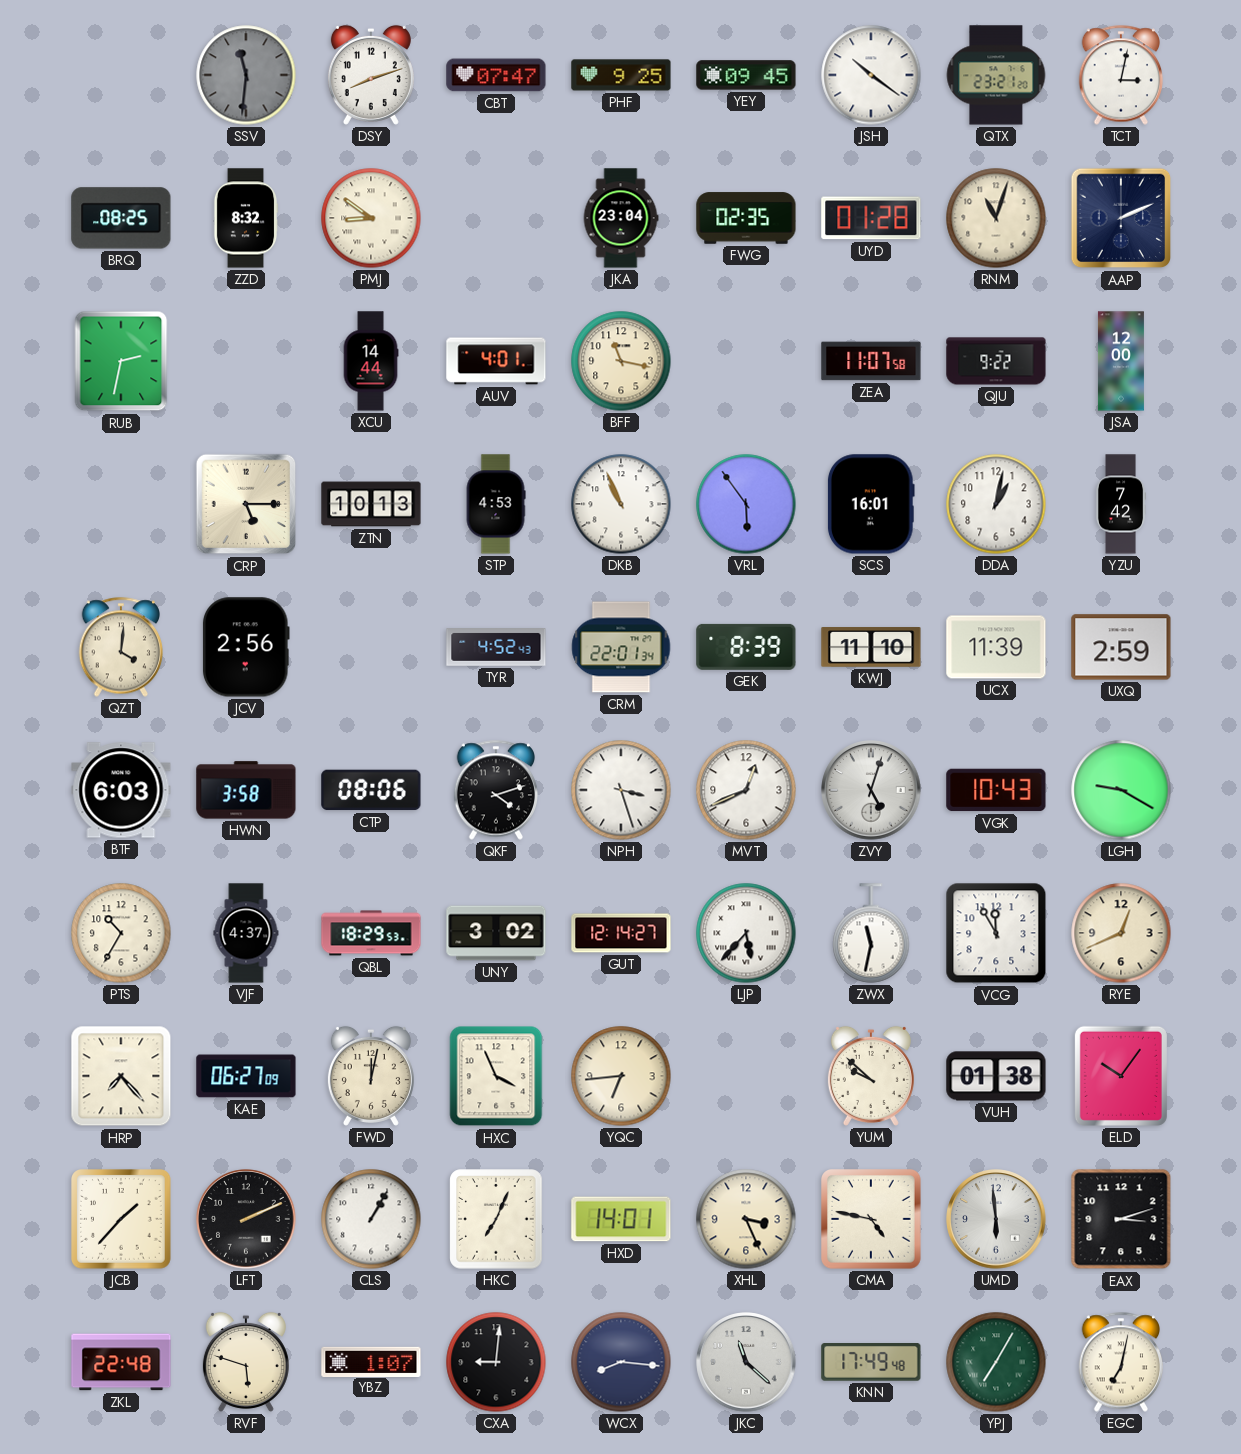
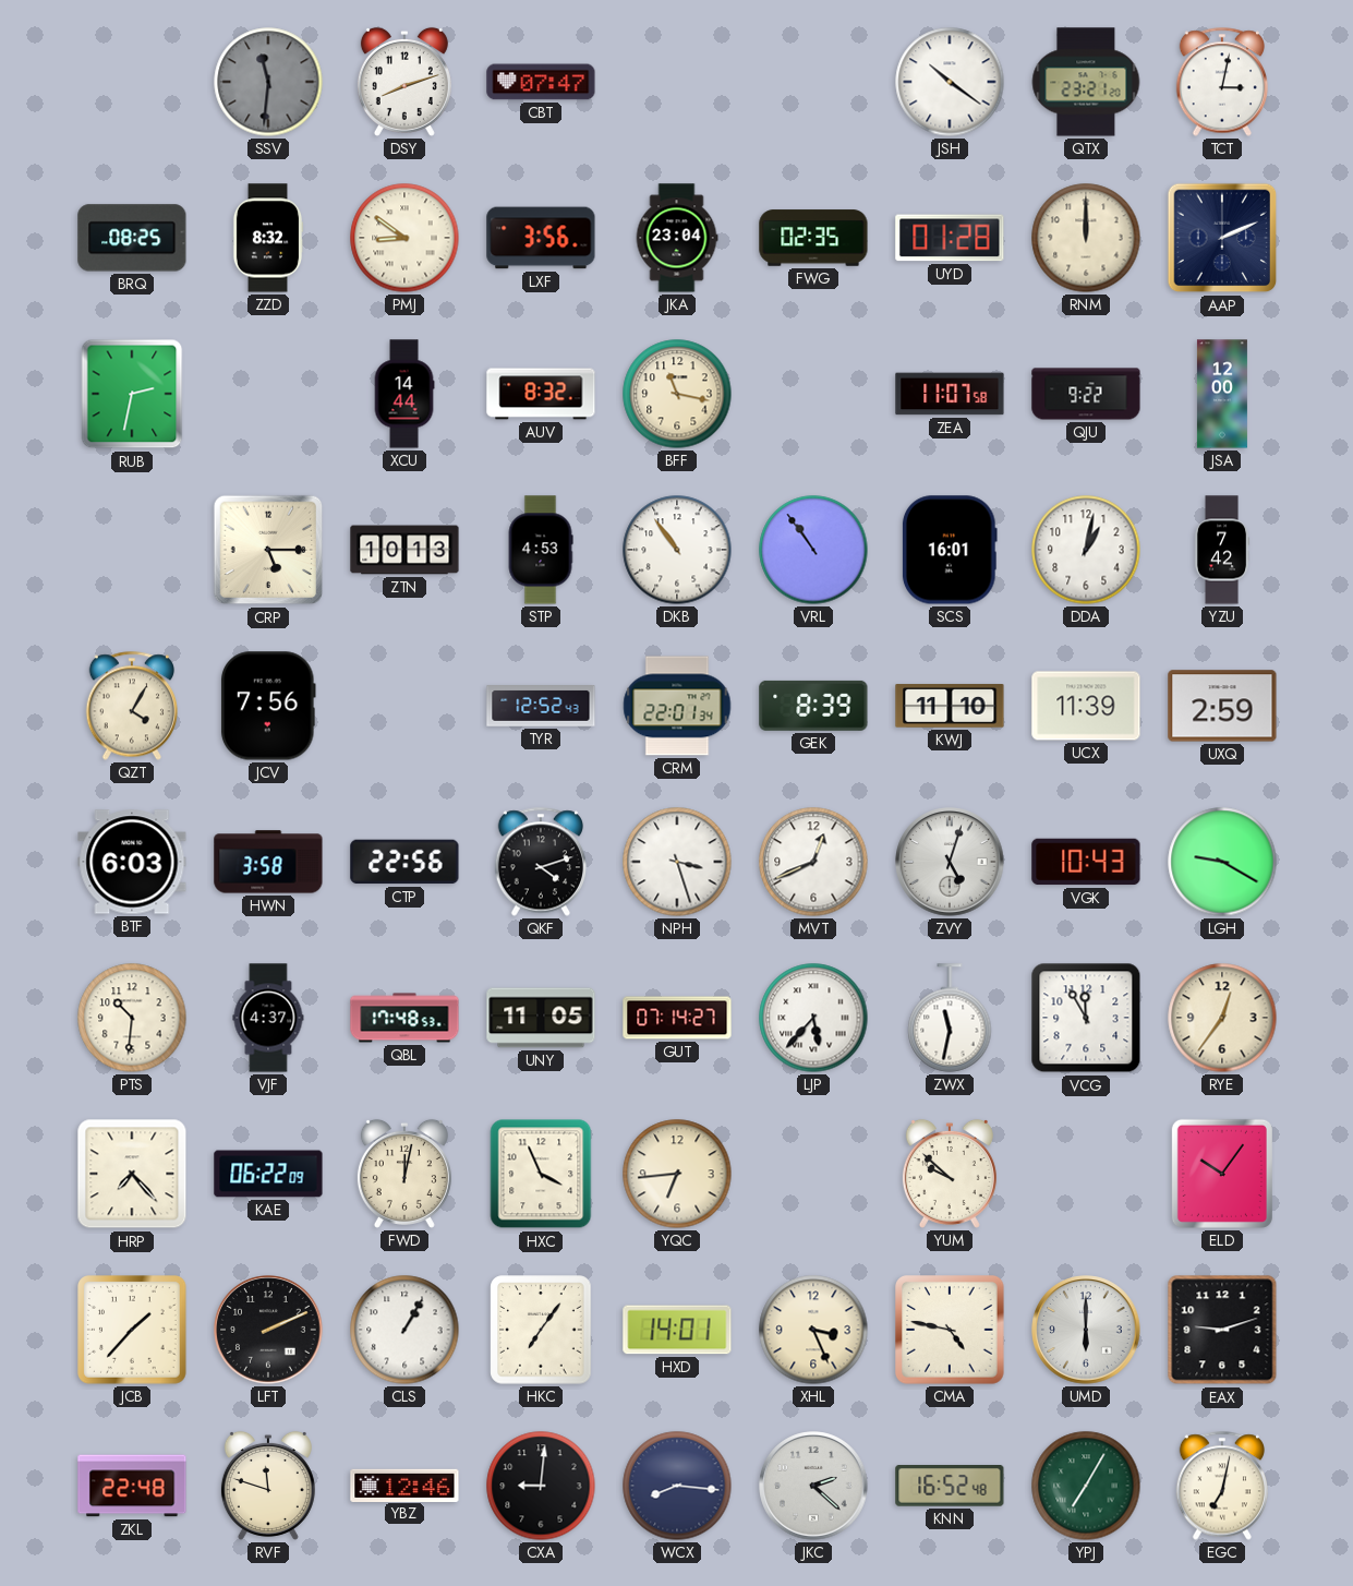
PHF: 9:25 -> none (621, 75)
YEY: 09:45 -> none (746, 75)
LXF: none -> 3:56 (541, 238)
RNM: 11:03 -> 12:00 (1086, 238)
AUV: 4:01 -> 8:32 (541, 394)
DKB: 10:56 -> 10:54 (677, 550)
VRL: 5:54 -> 10:54 (813, 550)
QZT: 4:01 -> 4:05 (132, 706)
JCV: 2:56 -> 7:56 (268, 706)
TYR: 4:52 -> 12:52 (541, 707)
CTP: 08:06 -> 22:56 (404, 862)
PTS: 10:35 -> 10:31 (132, 1018)
QBL: 18:29 -> 17:48 (404, 1018)
UNY: 3:02 -> 11:05 (541, 1018)
GUT: 12:14 -> 07:14 (677, 1018)
RYE: 12:41 -> 12:36 (1222, 1018)
KAE: 06:27 -> 06:22 (268, 1174)
VUH: 01:38 -> none (996, 1076)
HKC: 7:04 -> 7:06 (541, 1330)
UMD: 5:59 -> 6:00 (1086, 1330)
EAX: 3:12 -> 9:12 (1222, 1330)
RVF: 5:48 -> 11:48 (268, 1486)
YBZ: 1:07 -> 12:46 (404, 1485)
JKC: 11:22 -> 2:22 (813, 1486)
KNN: 17:49 -> 16:52 (950, 1487)
